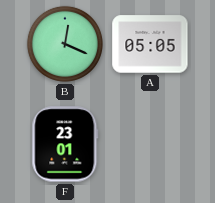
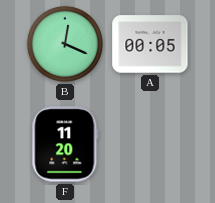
A: 05:05 -> 00:05 (150, 44)
F: 23:01 -> 11:20 (65, 144)
